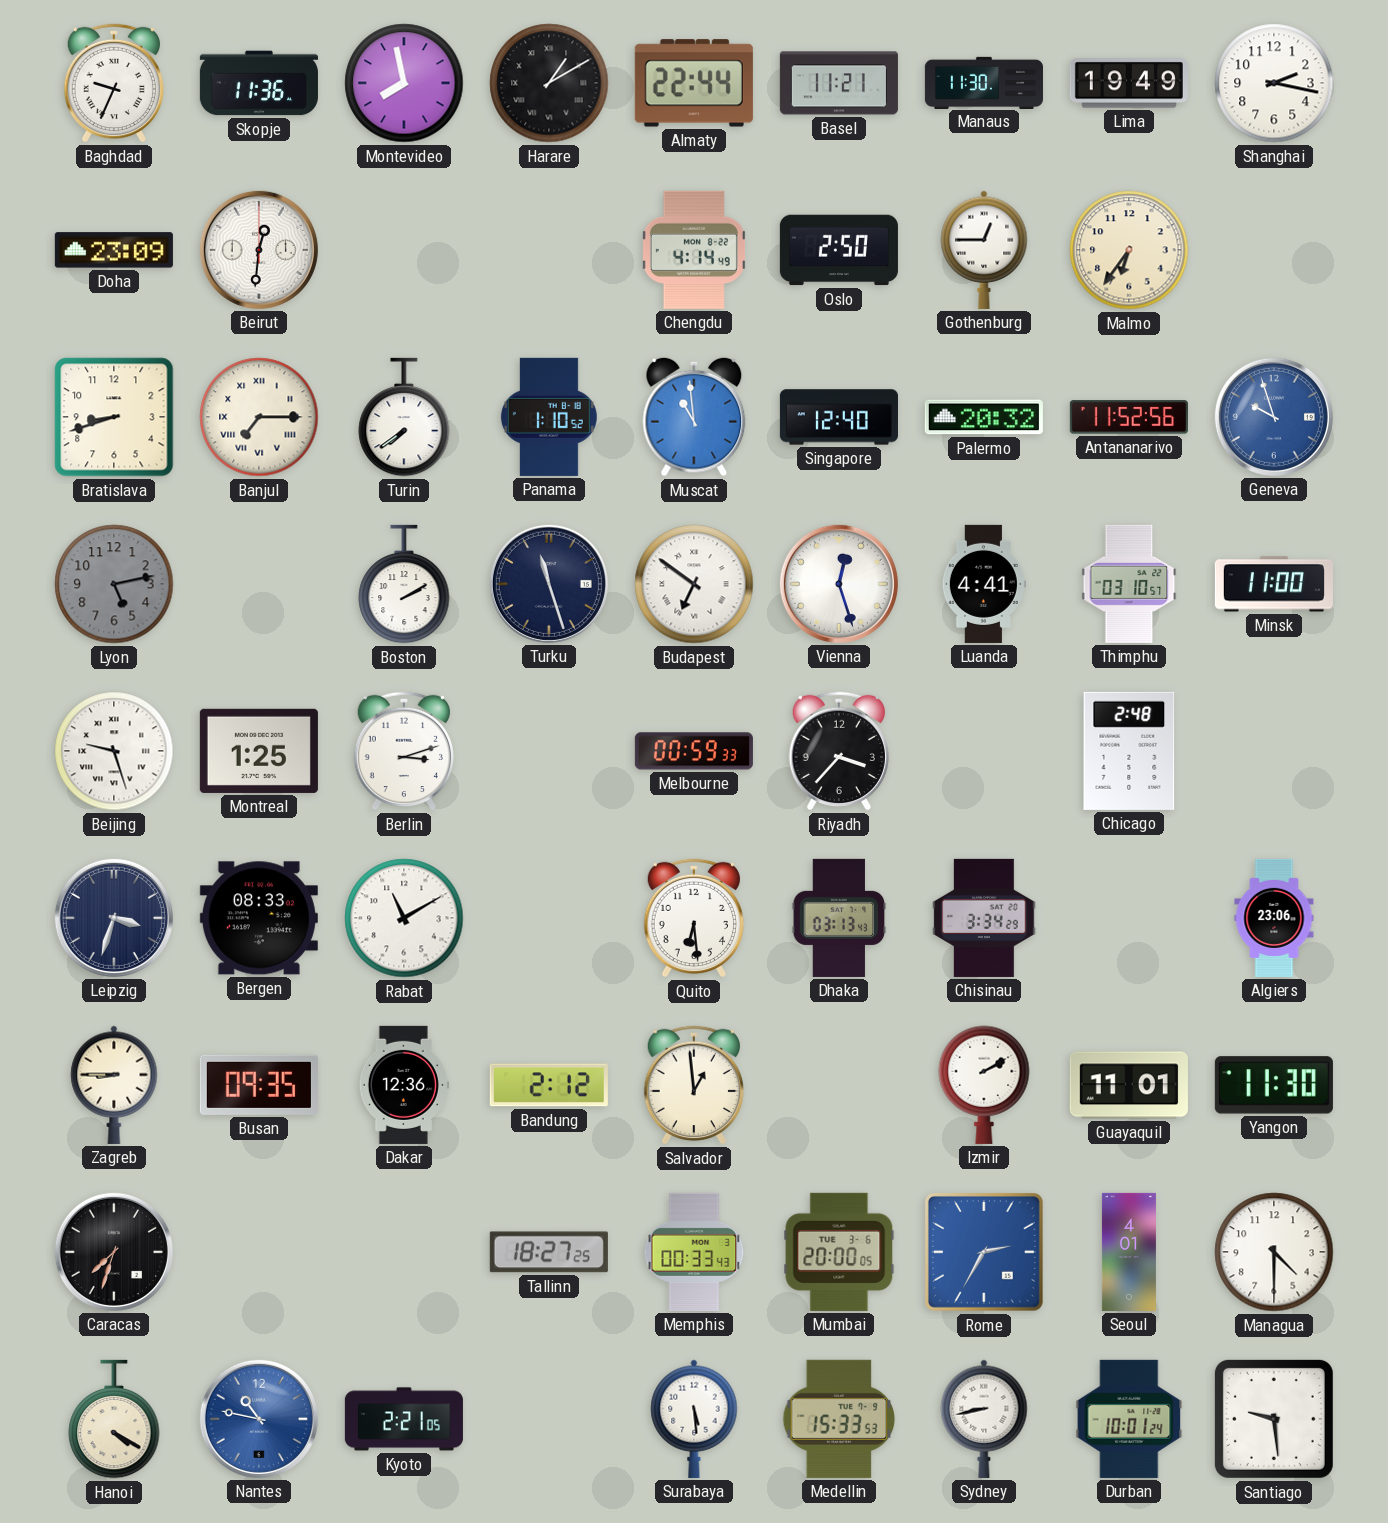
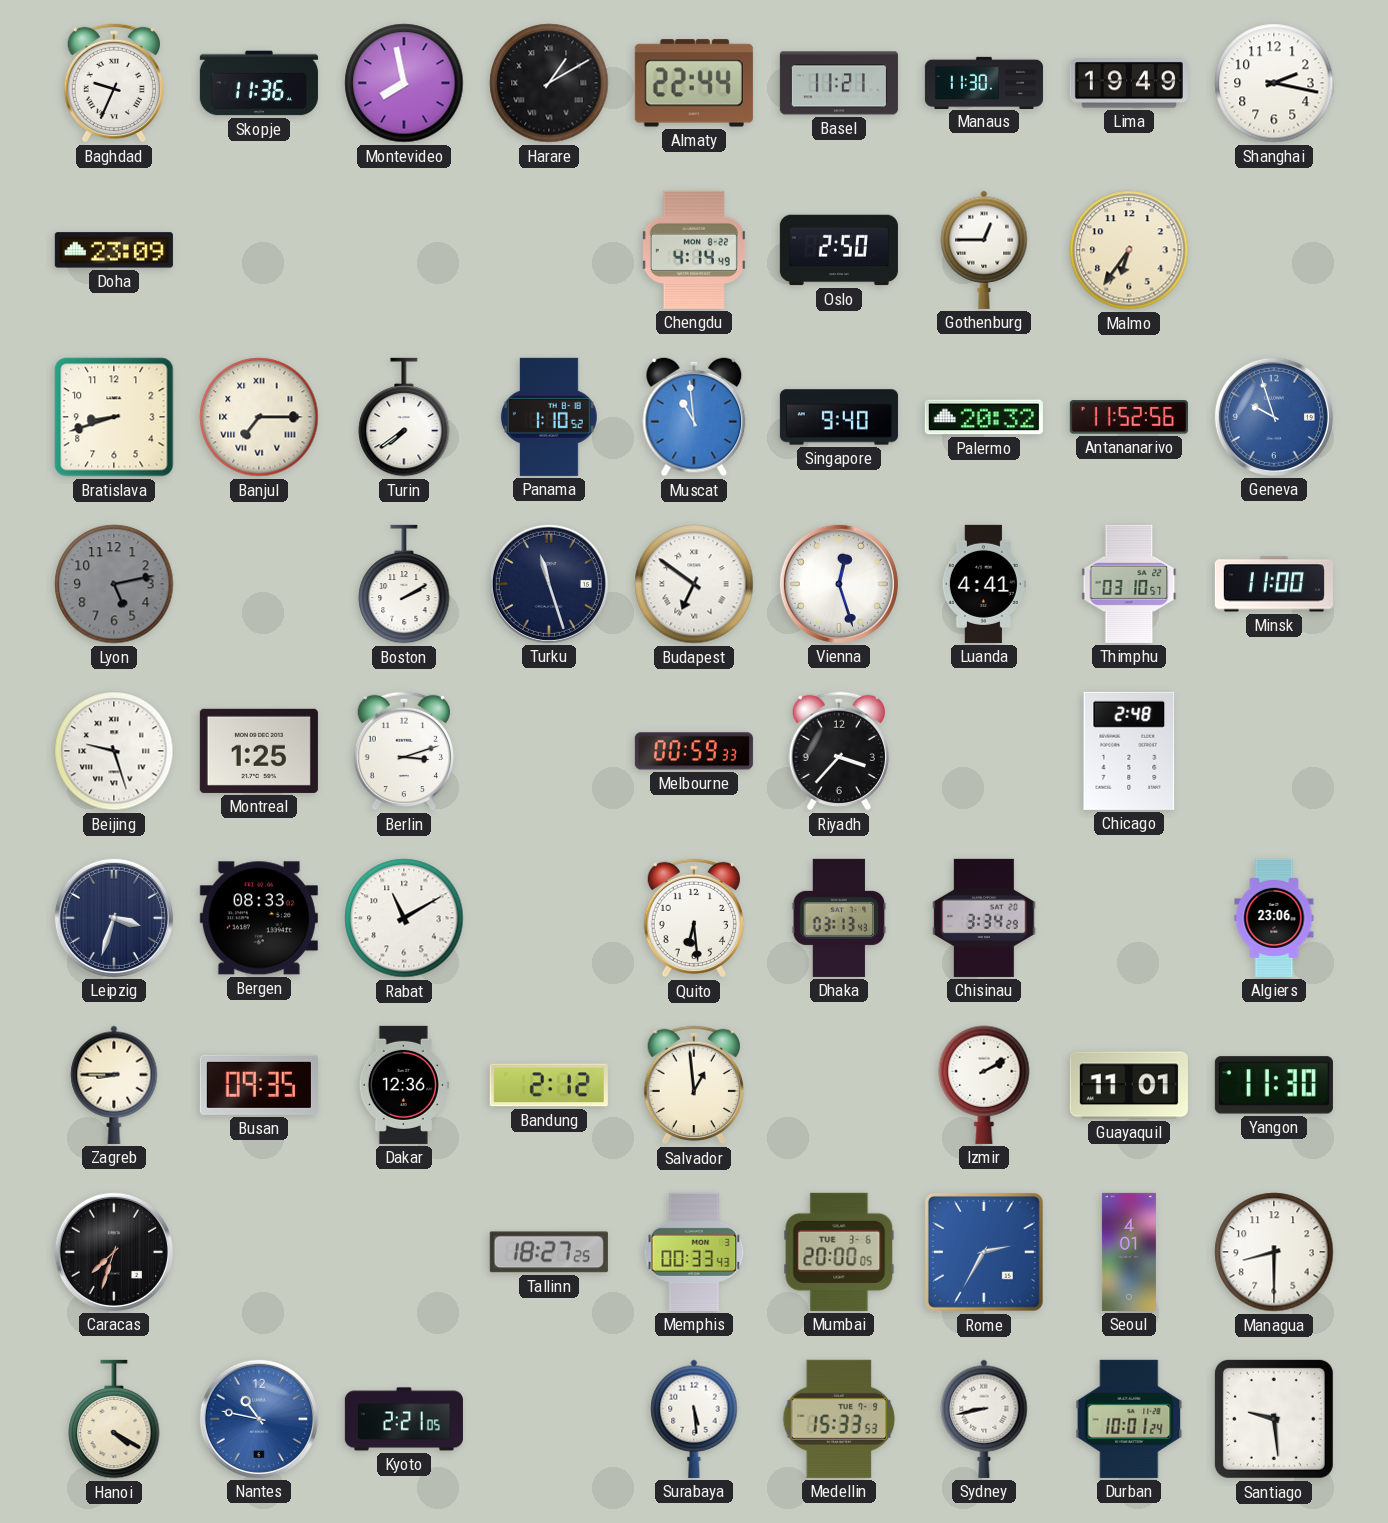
Beirut: 12:31 -> none (259, 250)
Singapore: 12:40 -> 9:40 (839, 417)
Managua: 4:30 -> 8:30 (1274, 1252)
